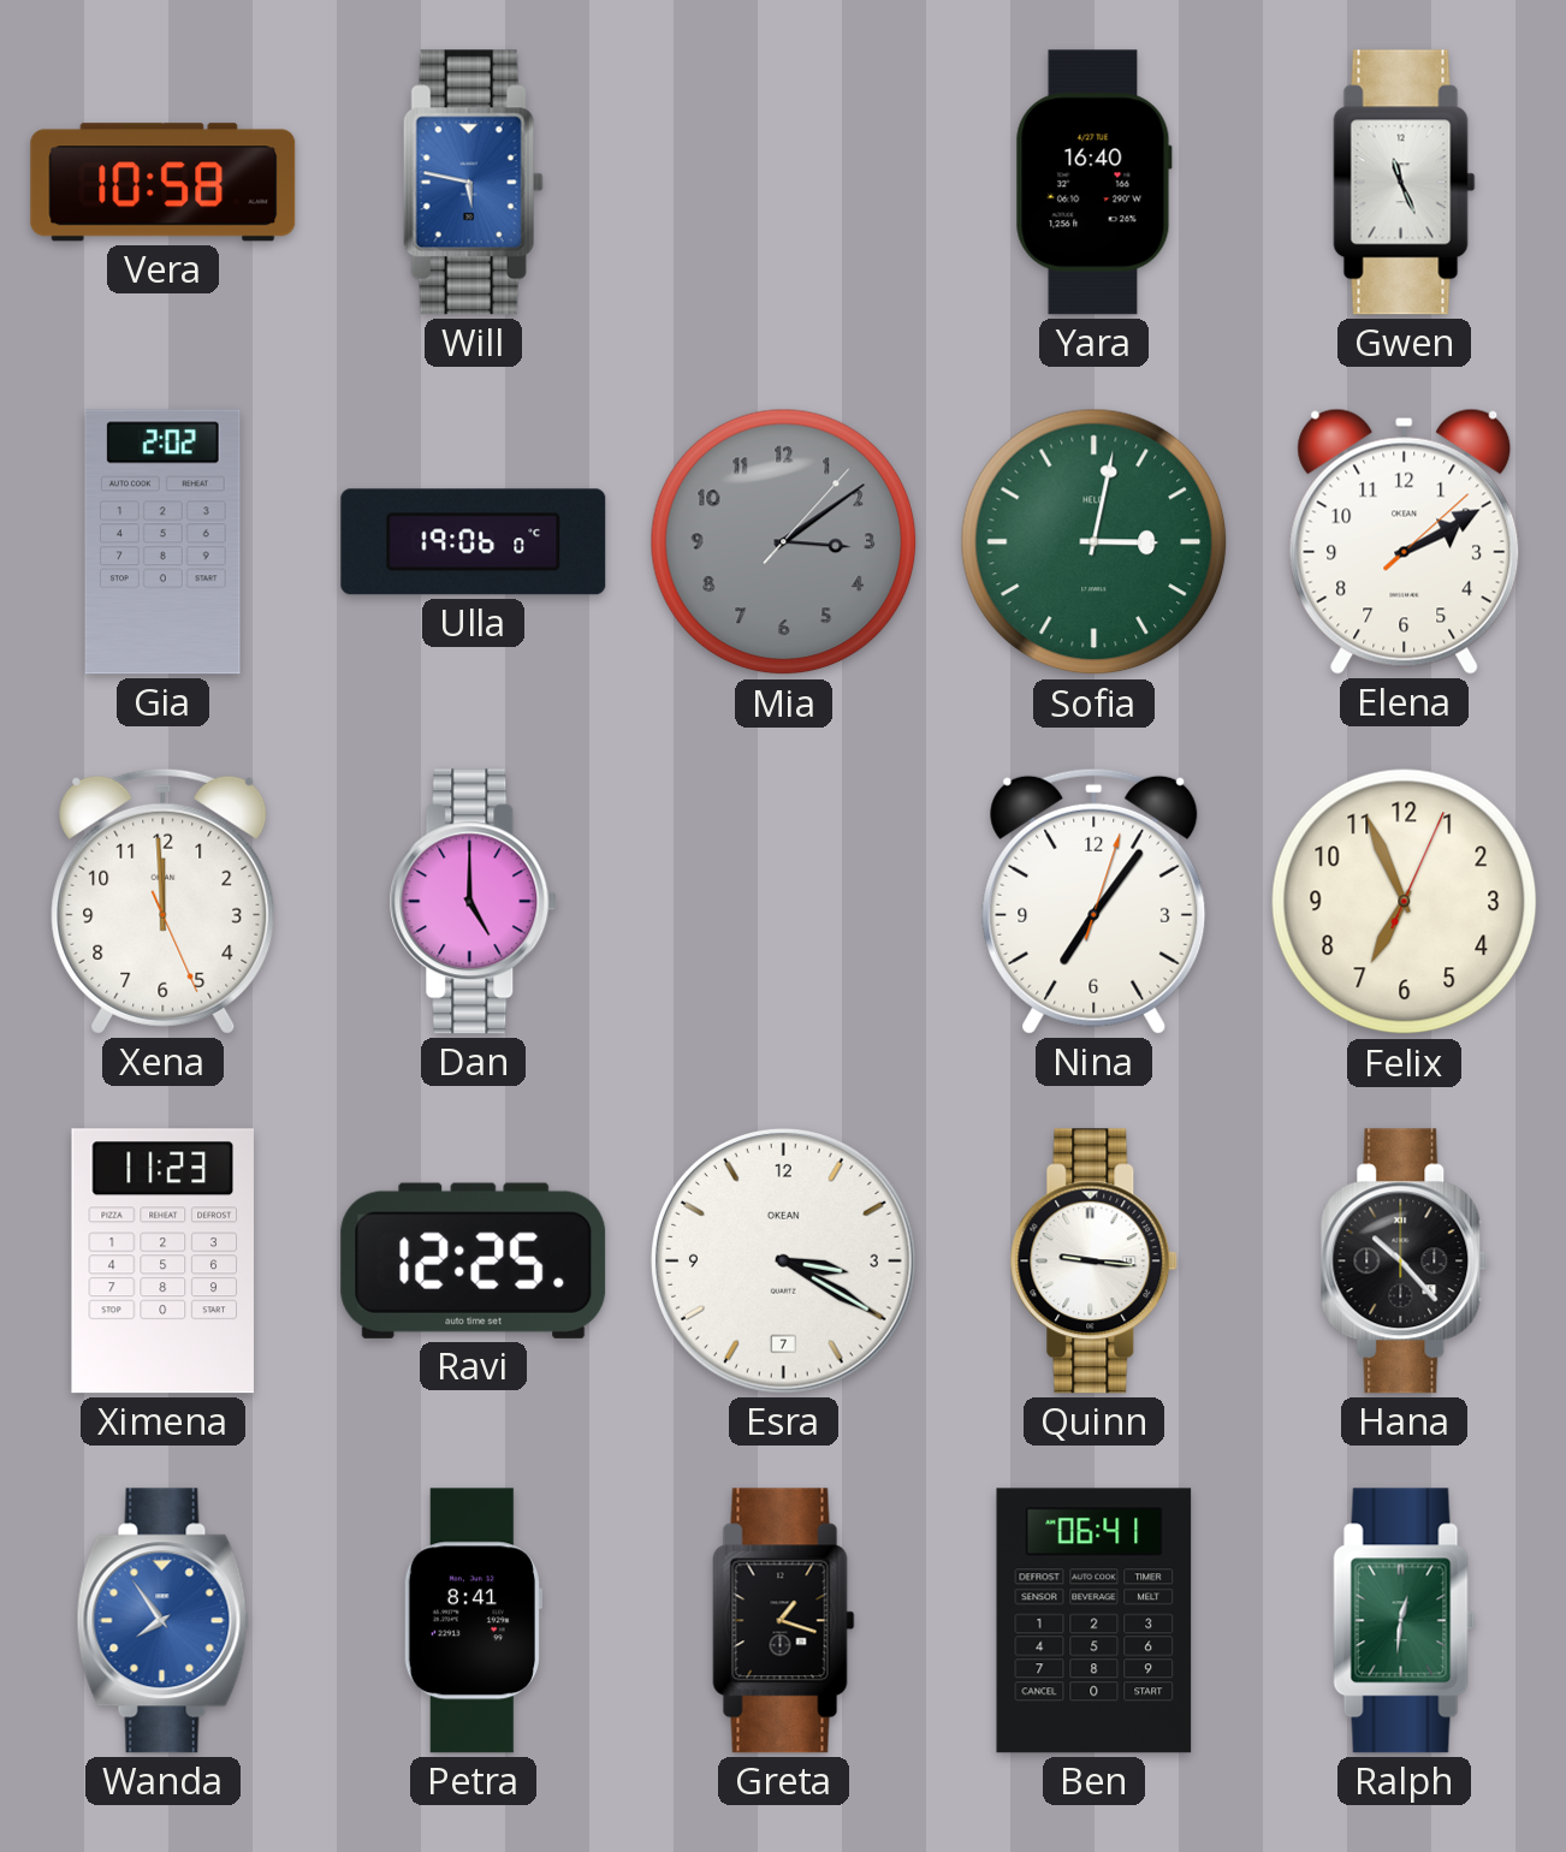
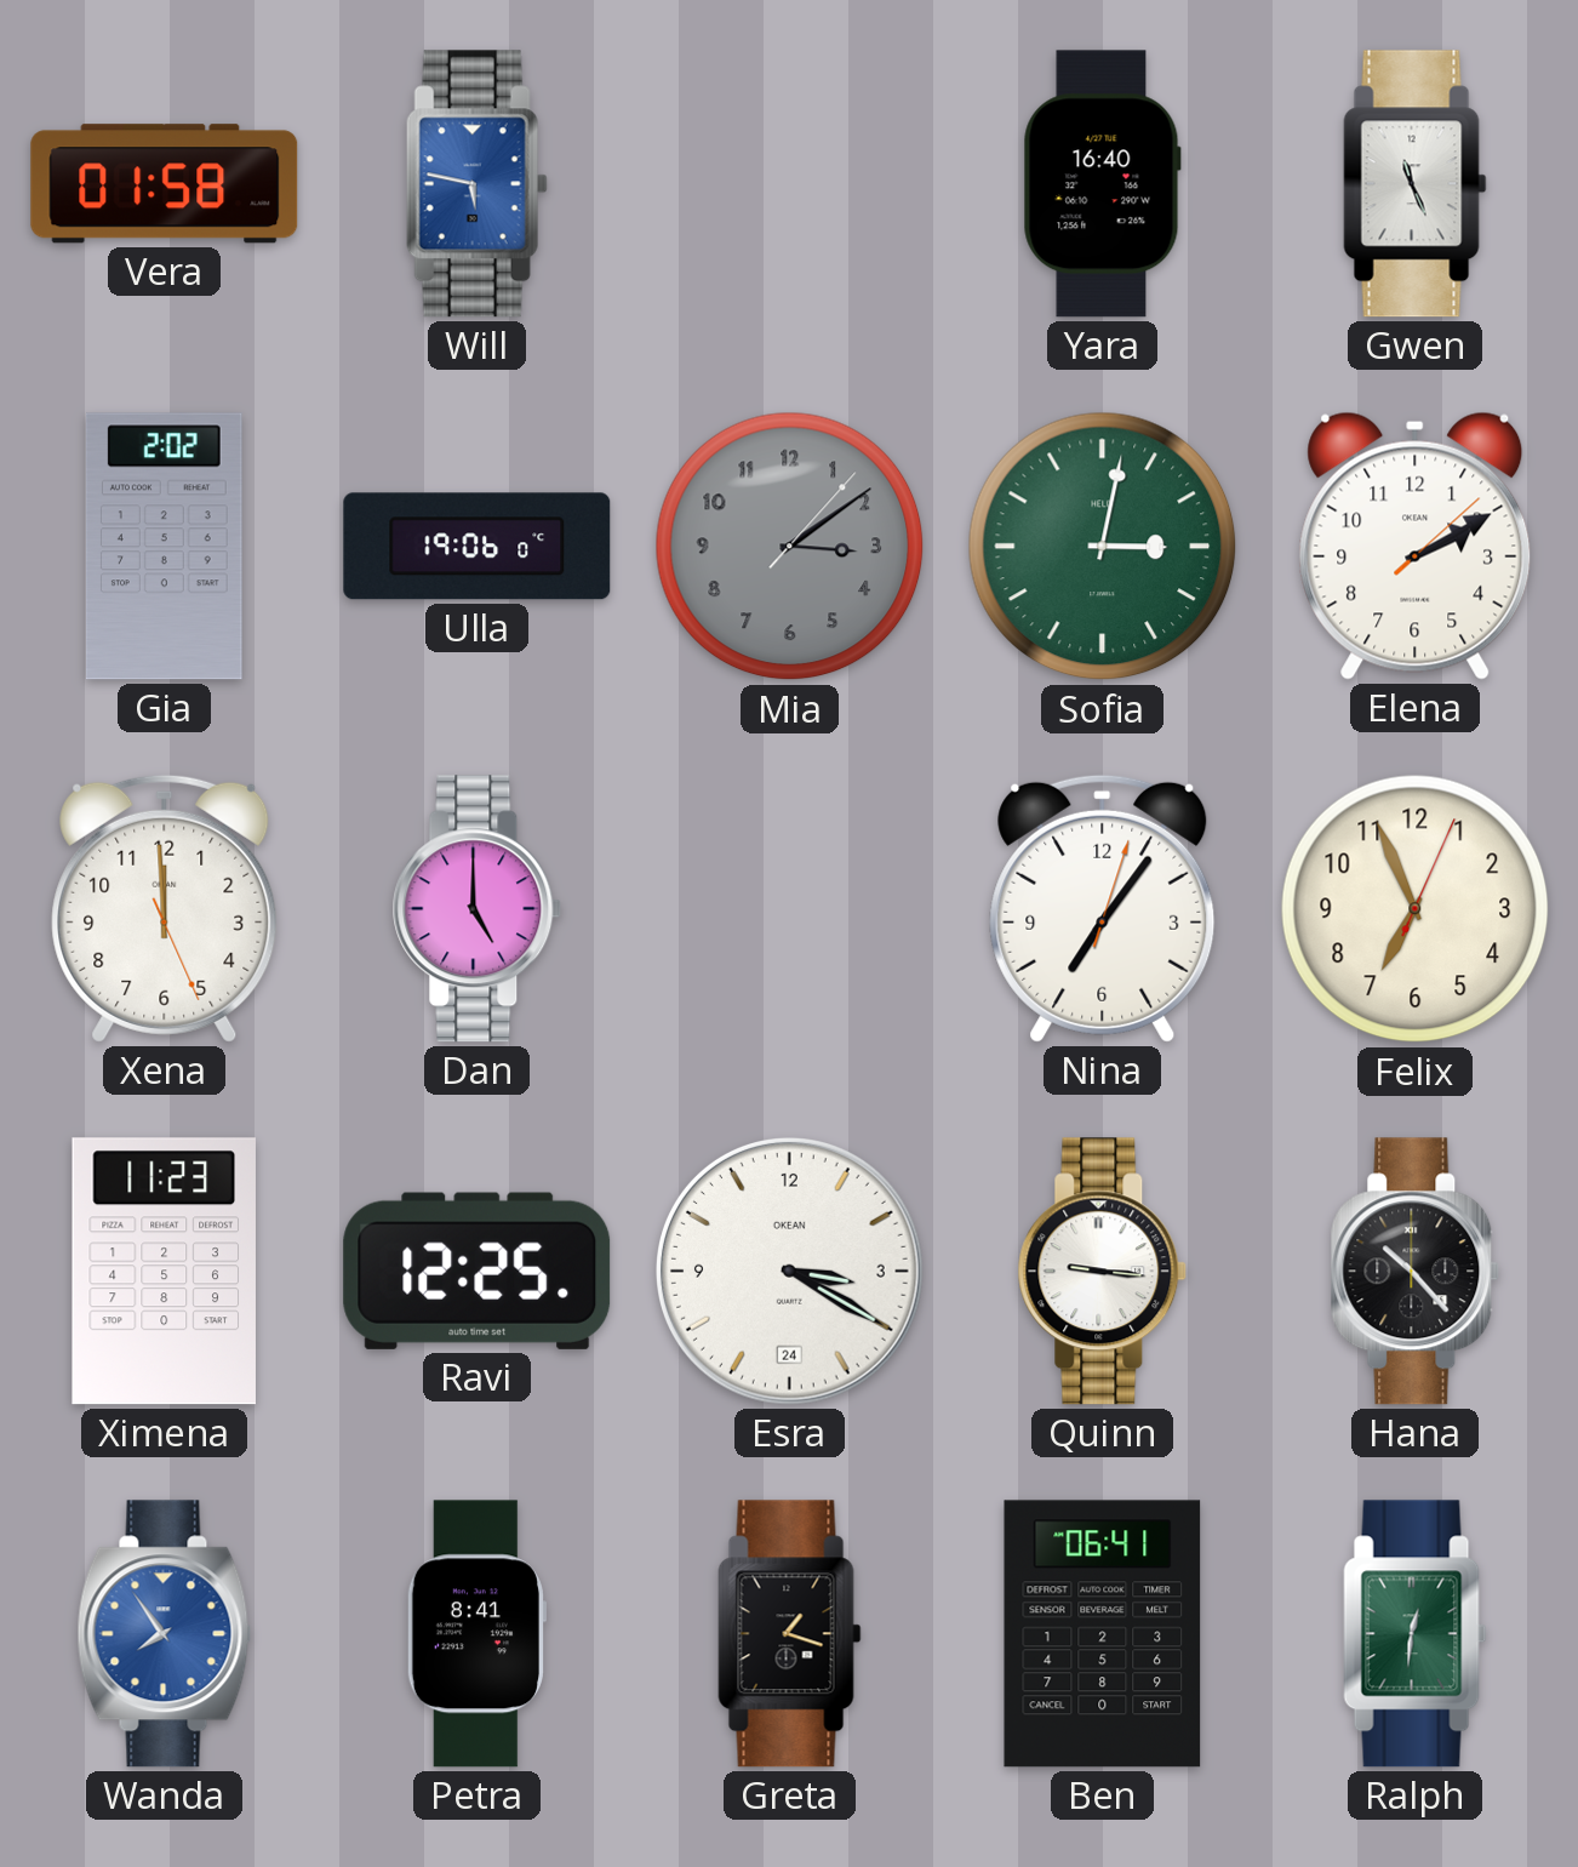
Vera: 10:58 -> 01:58 (165, 184)
Esra date: 7 -> 24 (790, 1272)
